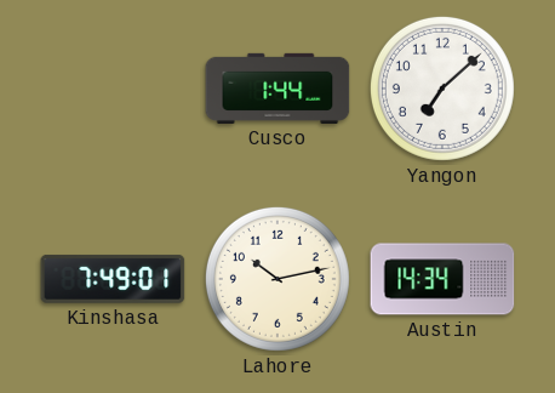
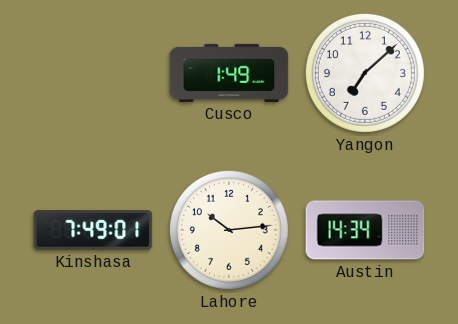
Cusco: 1:44 -> 1:49 (229, 73)
Lahore: 10:13 -> 10:14 (229, 230)
